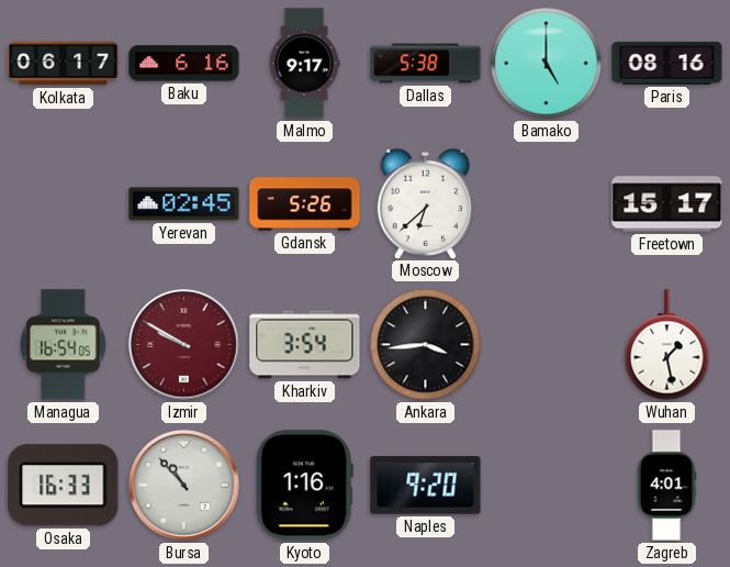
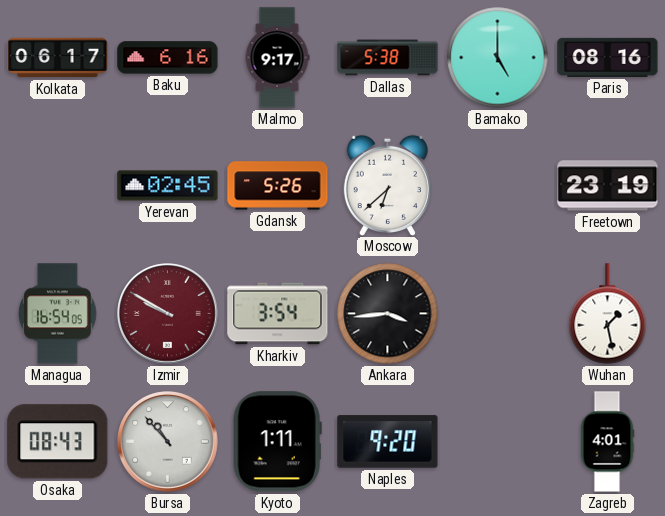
Freetown: 15:17 -> 23:19 (608, 186)
Osaka: 16:33 -> 08:43 (58, 442)
Kyoto: 1:16 -> 1:11 (277, 442)
